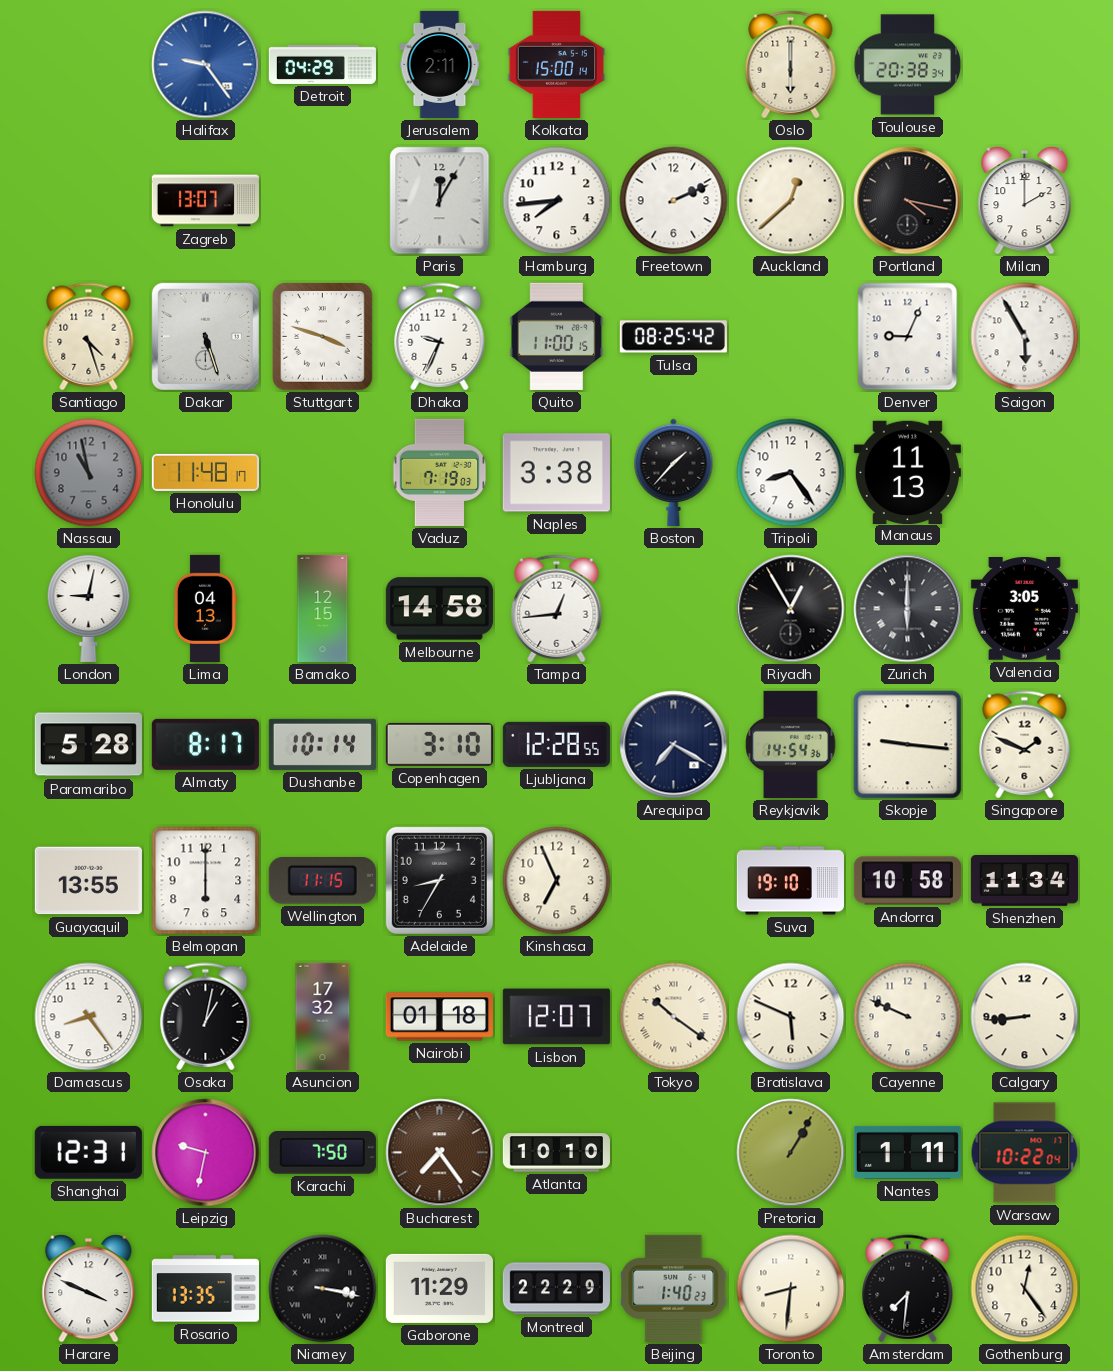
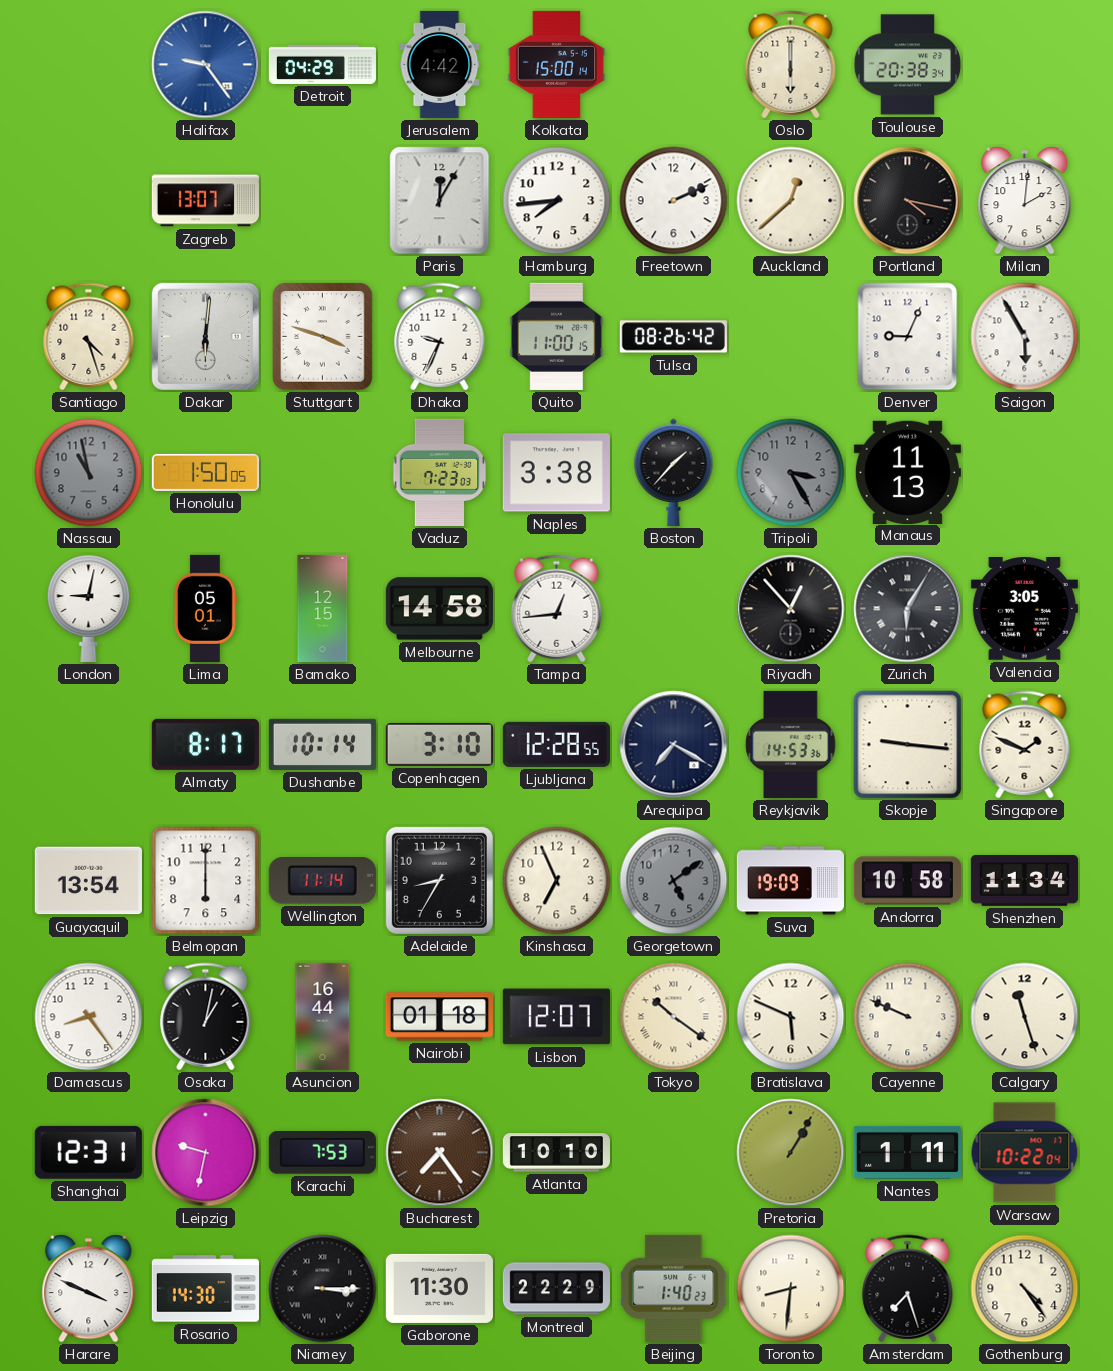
Jerusalem: 2:11 -> 4:42 (440, 64)
Milan: 2:00 -> 2:01 (1025, 201)
Dakar: 5:27 -> 6:01 (205, 336)
Tulsa: 08:25 -> 08:26 (673, 337)
Honolulu: 11:48 -> 1:50 (205, 472)
Vaduz: 7:19 -> 7:23 (440, 472)
Tripoli: 8:24 -> 3:25 (791, 473)
Tripoli dial: white -> grey (791, 473)
Lima: 04:13 -> 05:01 (205, 608)
Riyadh: 12:55 -> 12:53 (791, 609)
Zurich: 6:00 -> 6:05 (908, 609)
Paramaribo: 5:28 -> none (88, 745)
Reykjavik: 14:54 -> 14:53 (791, 744)
Guayaquil: 13:55 -> 13:54 (88, 881)
Wellington: 11:15 -> 11:14 (322, 881)
Georgetown: none -> 5:09 (674, 881)
Suva: 19:10 -> 19:09 (790, 881)
Asuncion: 17:32 -> 16:44 (323, 1016)
Calgary: 8:44 -> 11:27 (1025, 1017)
Karachi: 7:50 -> 7:53 (322, 1153)
Rosario: 13:35 -> 14:30 (205, 1289)
Niamey: 3:17 -> 3:15 (323, 1289)
Gaborone: 11:29 -> 11:30 (439, 1288)
Amsterdam: 7:31 -> 7:27 (908, 1289)
Gothenburg: 12:24 -> 4:24 (1025, 1289)
